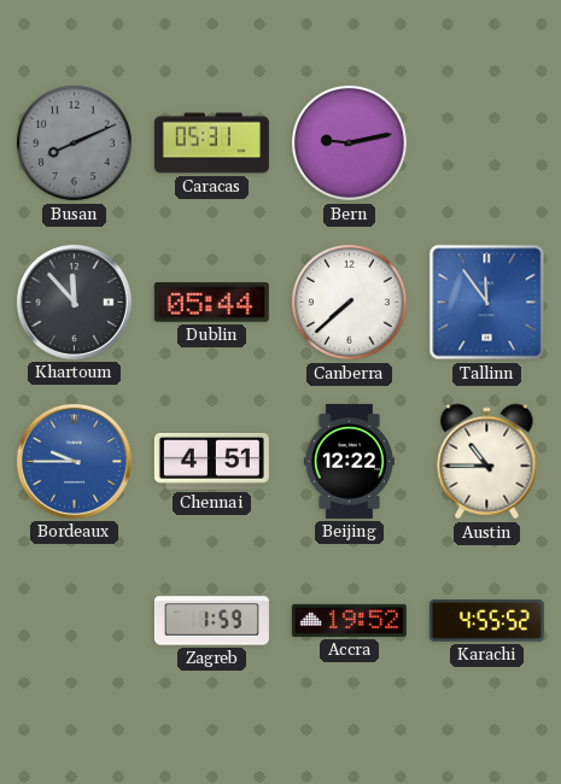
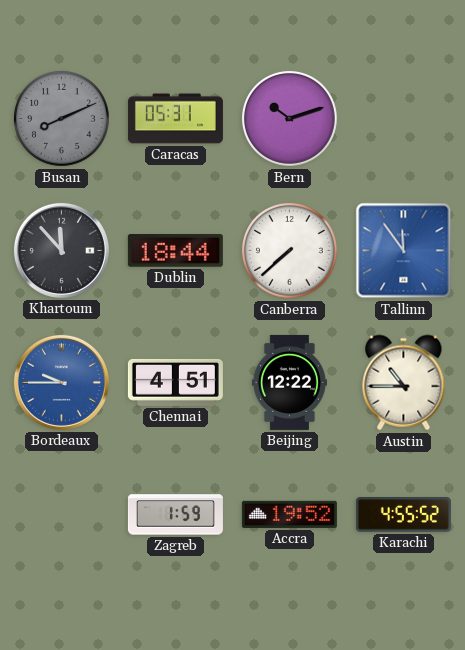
Bern: 9:13 -> 10:12 (289, 118)
Dublin: 05:44 -> 18:44 (175, 251)
